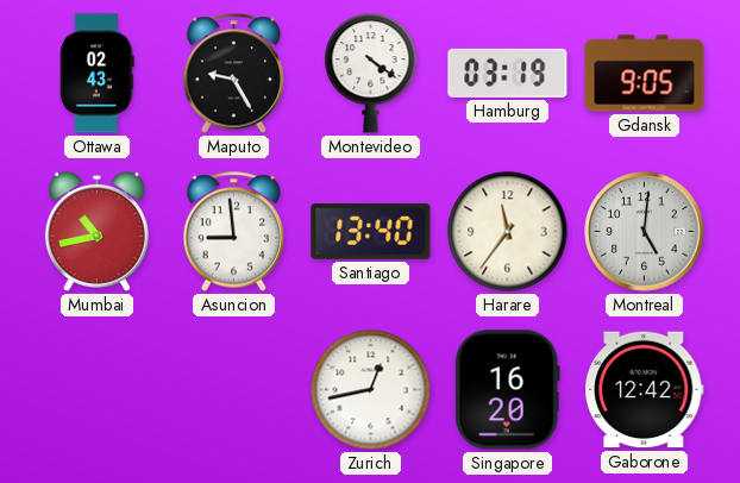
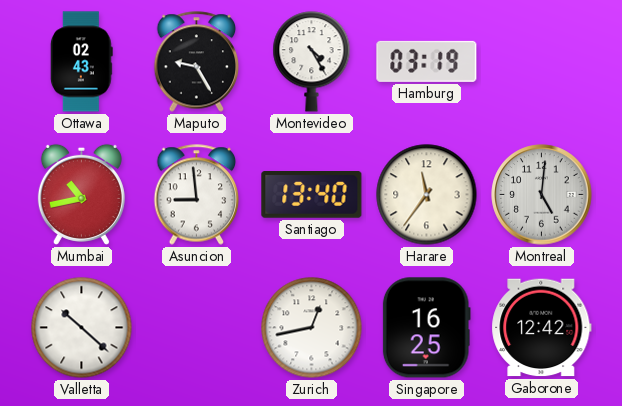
Montevideo: 4:21 -> 4:25 (312, 62)
Gdansk: 9:05 -> none (645, 74)
Valletta: none -> 10:22 (82, 328)
Singapore: 16:20 -> 16:25 (426, 328)
